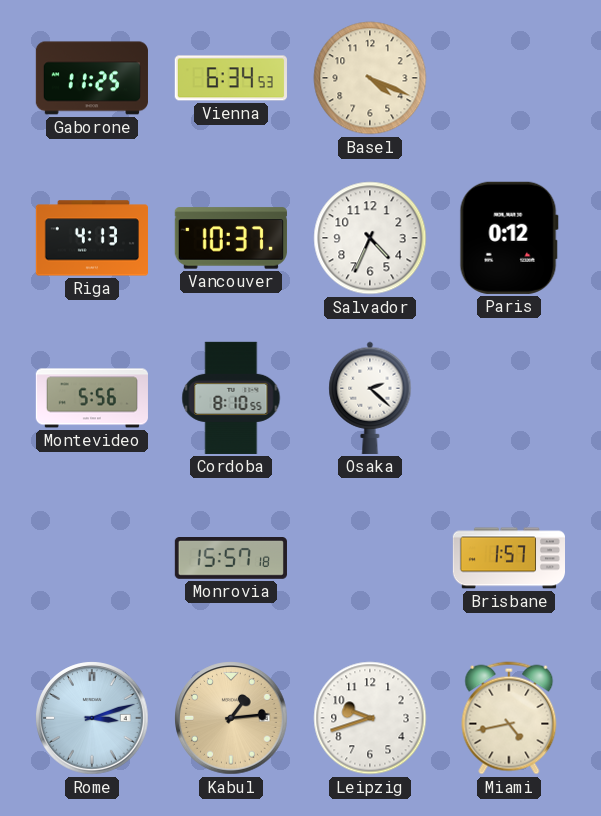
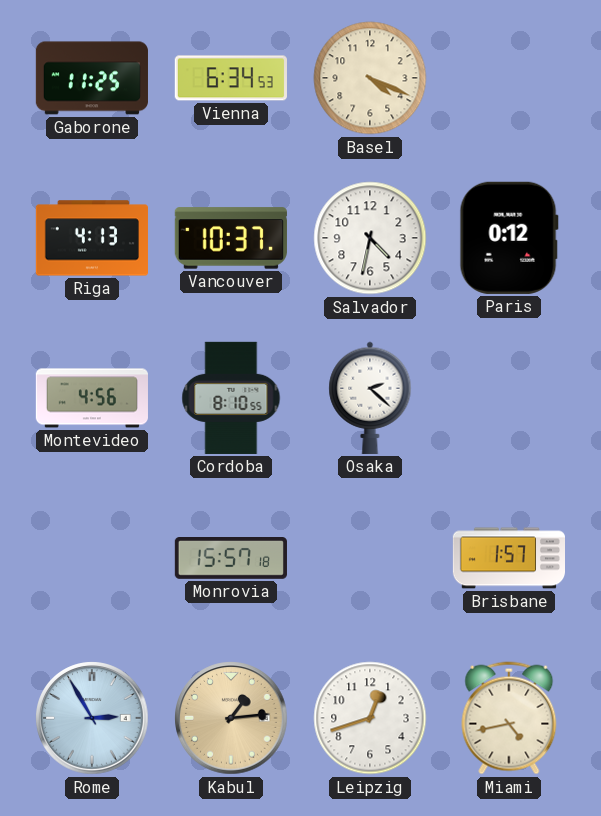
Salvador: 4:34 -> 4:32 (370, 238)
Montevideo: 5:56 -> 4:56 (92, 398)
Rome: 3:12 -> 2:55 (92, 718)
Leipzig: 9:42 -> 12:42 (370, 718)
